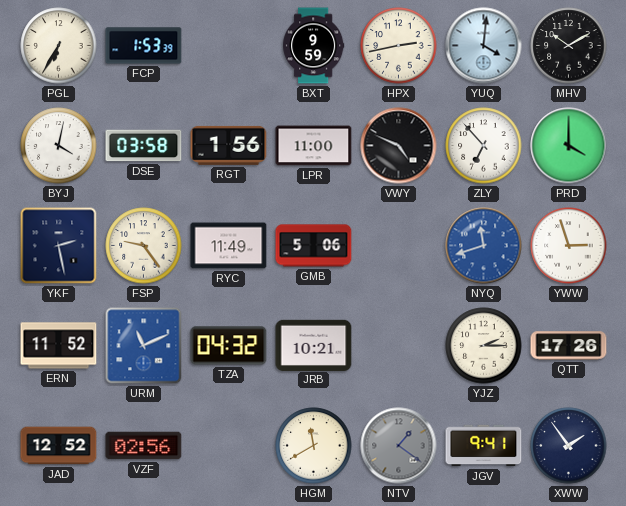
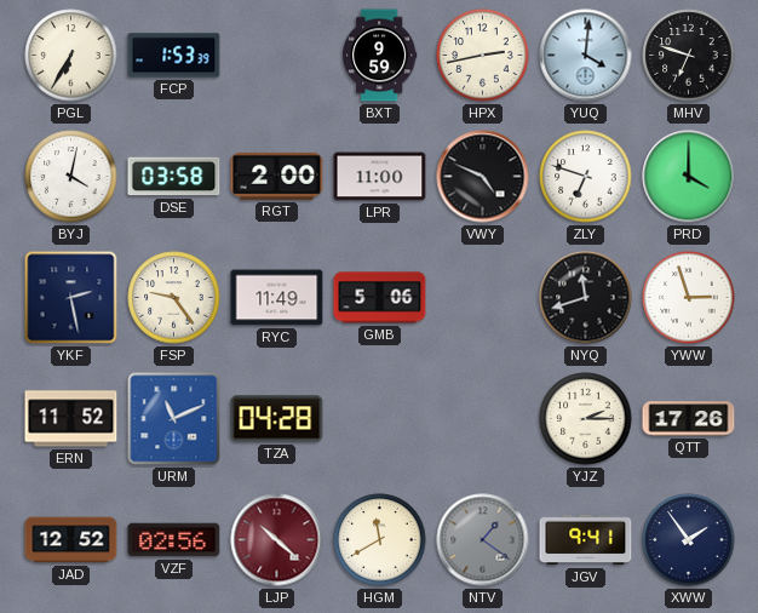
MHV: 10:10 -> 6:48 (689, 56)
RGT: 1:56 -> 2:00 (277, 176)
ZLY: 6:53 -> 6:48 (586, 177)
NYQ dial: blue -> black (586, 298)
TZA: 04:32 -> 04:28 (277, 419)
JRB: 10:21 -> none (314, 345)
LJP: none -> 10:22 (277, 540)
